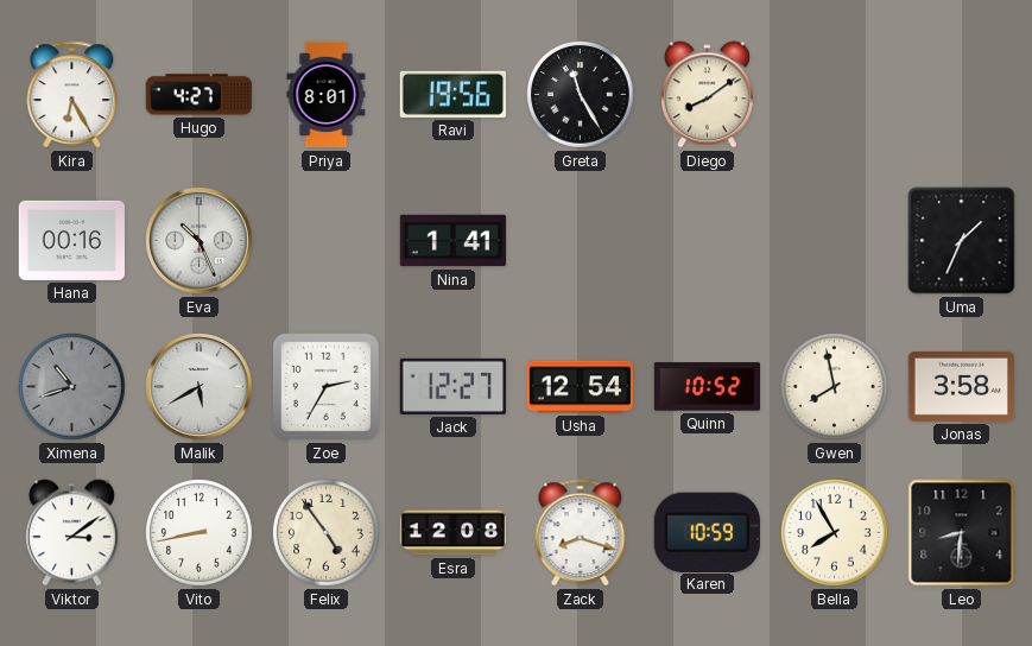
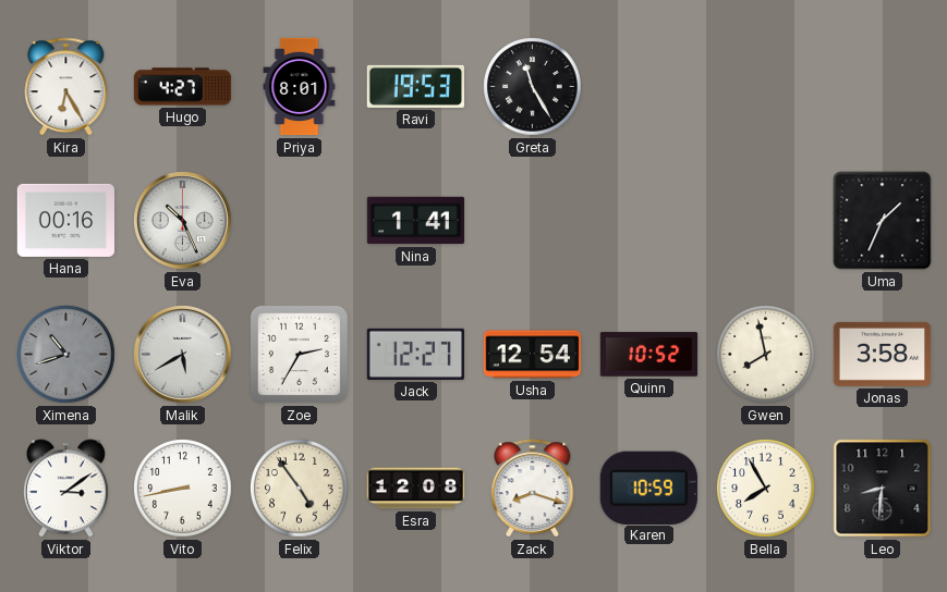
Ravi: 19:56 -> 19:53 (415, 86)
Diego: 8:09 -> none (707, 95)
